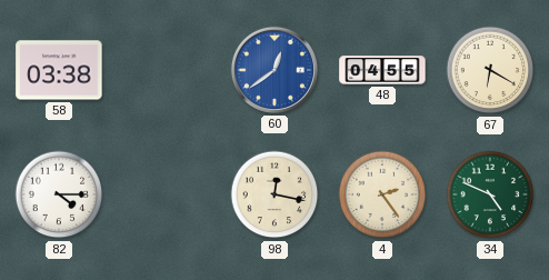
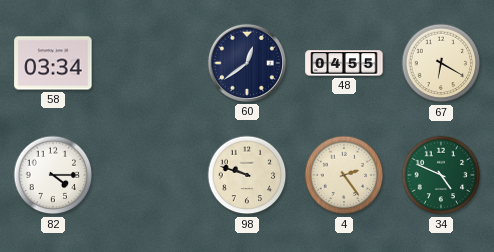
58: 03:38 -> 03:34 (53, 63)
60 dial: blue -> navy (247, 63)
98: 12:17 -> 9:48 (247, 175)
